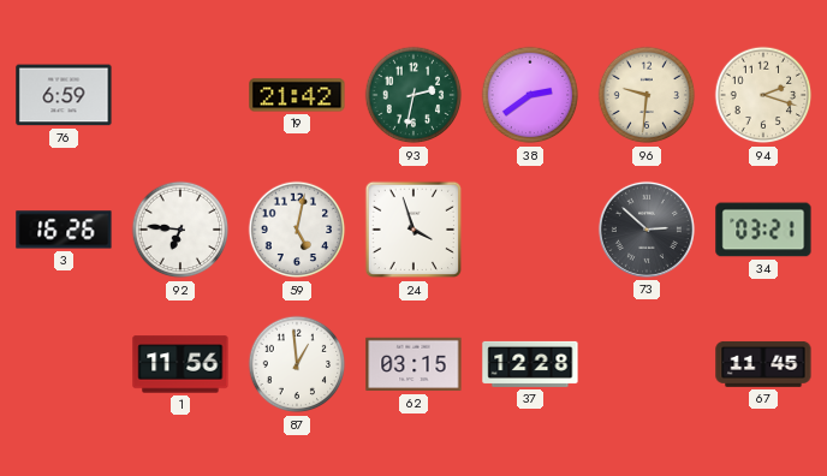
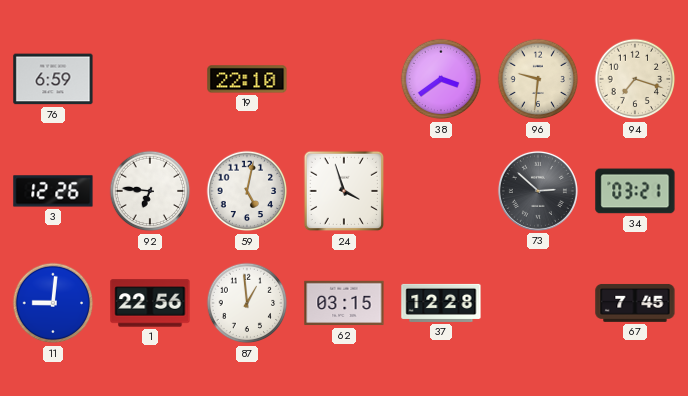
19: 21:42 -> 22:10 (247, 79)
93: 2:32 -> none (413, 95)
38: 2:39 -> 3:39 (441, 79)
94: 2:18 -> 7:18 (635, 79)
3: 16:26 -> 12:26 (53, 191)
11: none -> 9:01 (53, 303)
1: 11:56 -> 22:56 (150, 303)
67: 11:45 -> 7:45 (635, 303)
